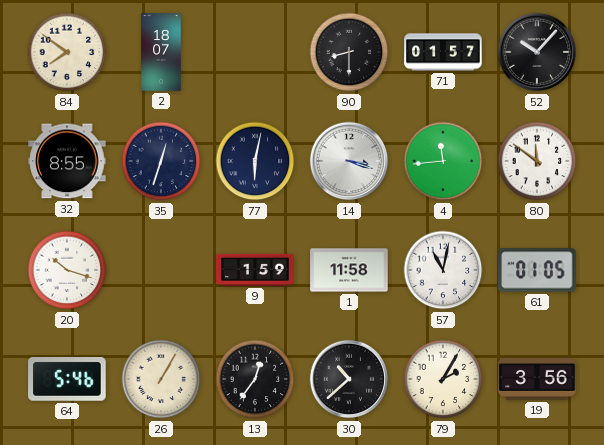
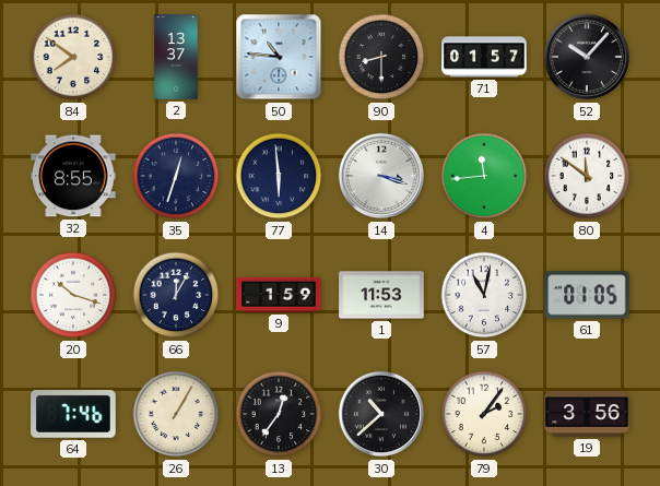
2: 18:07 -> 13:37 (176, 57)
50: none -> 10:46 (279, 57)
77: 6:02 -> 5:59 (279, 176)
66: none -> 12:05 (176, 295)
1: 11:58 -> 11:53 (381, 295)
64: 5:46 -> 7:46 (73, 414)
79: 2:05 -> 2:06 (484, 414)
